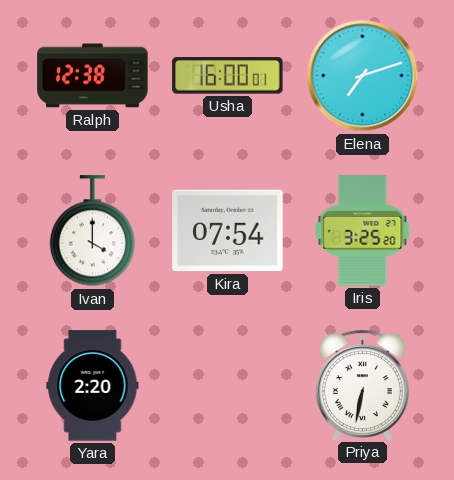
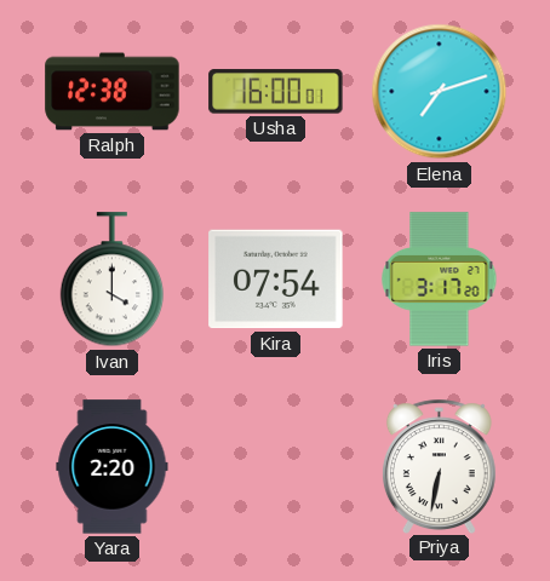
Iris: 3:25 -> 3:17 (440, 280)
